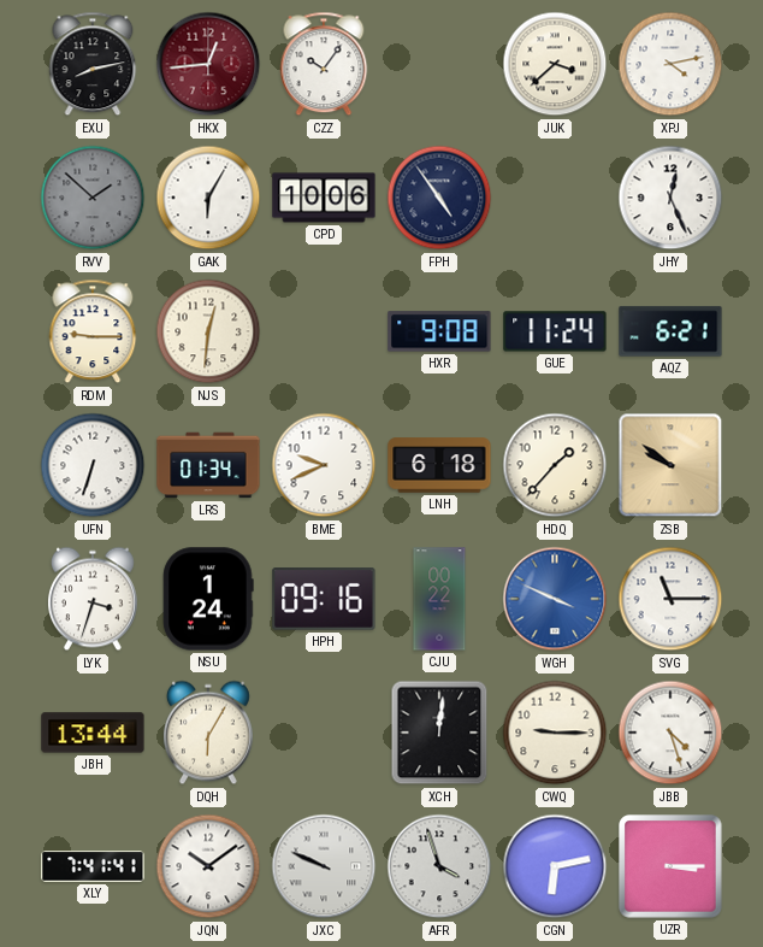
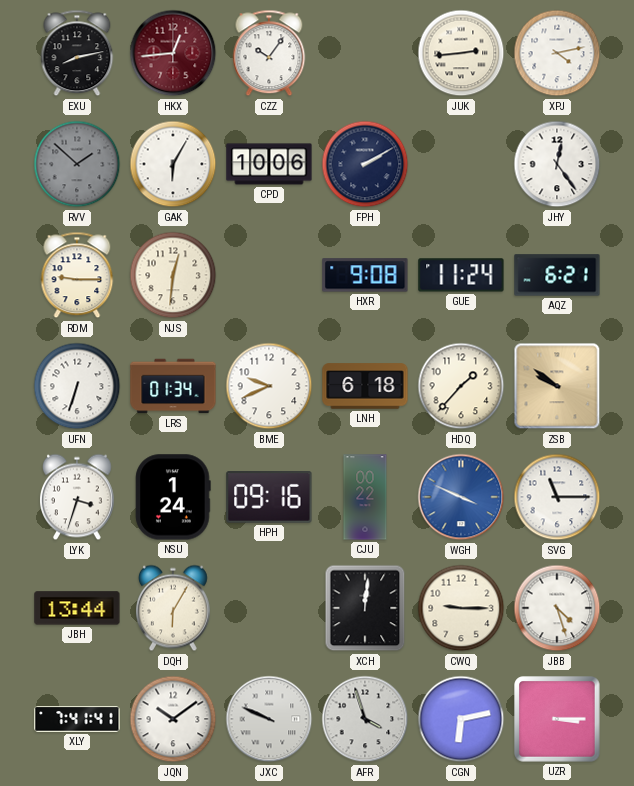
JUK: 3:38 -> 2:44 (461, 53)
FPH: 4:54 -> 2:10 (365, 164)
JHY: 12:26 -> 12:24 (557, 164)
